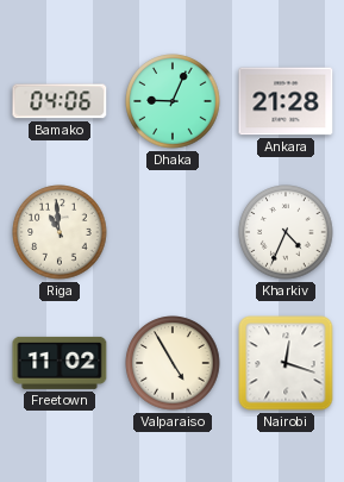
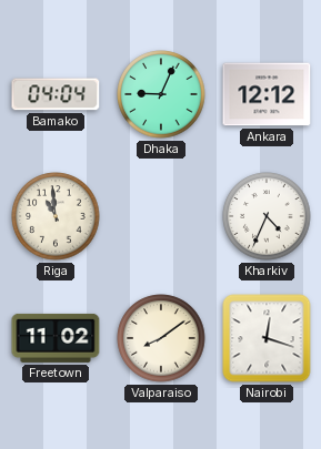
Bamako: 04:06 -> 04:04 (56, 94)
Ankara: 21:28 -> 12:12 (267, 94)
Valparaiso: 4:55 -> 8:09 (161, 338)
